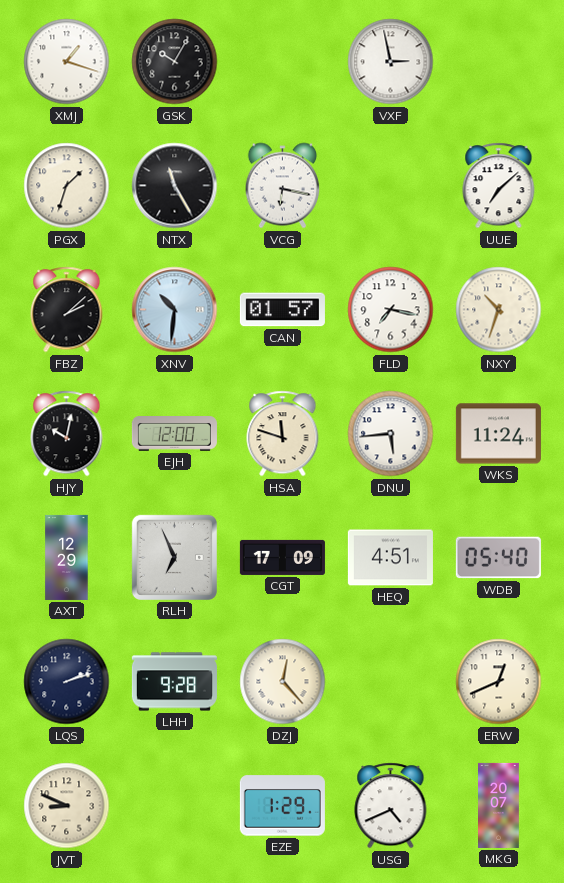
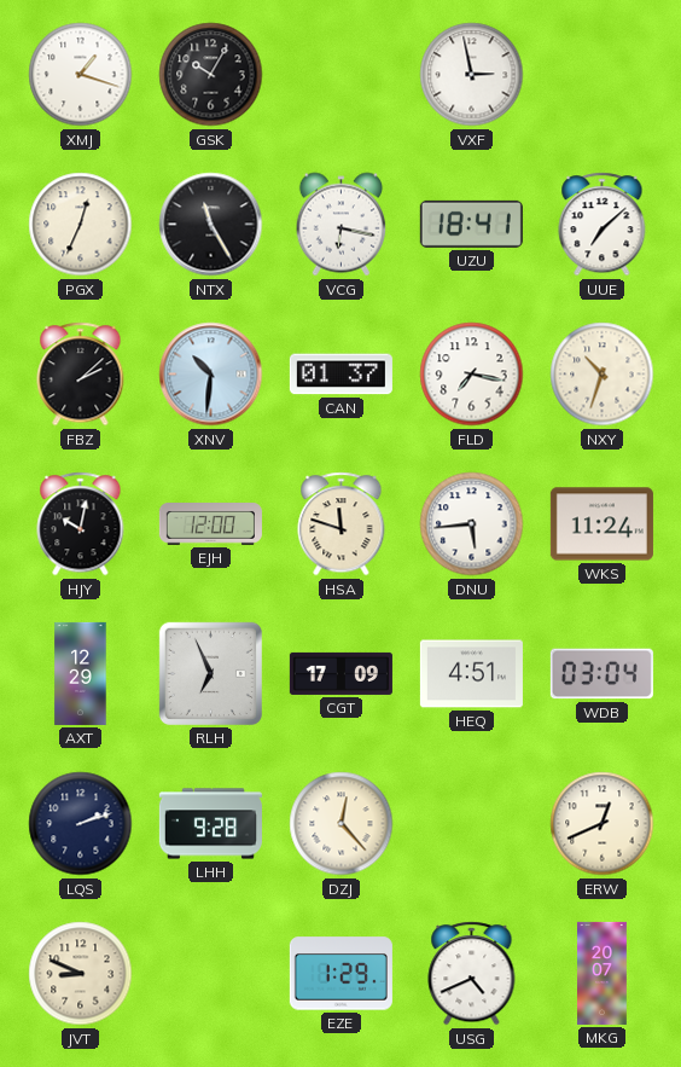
PGX: 1:33 -> 12:34 (81, 225)
UZU: none -> 18:41 (471, 224)
CAN: 01:57 -> 01:37 (340, 375)
WDB: 05:40 -> 03:04 (601, 674)
